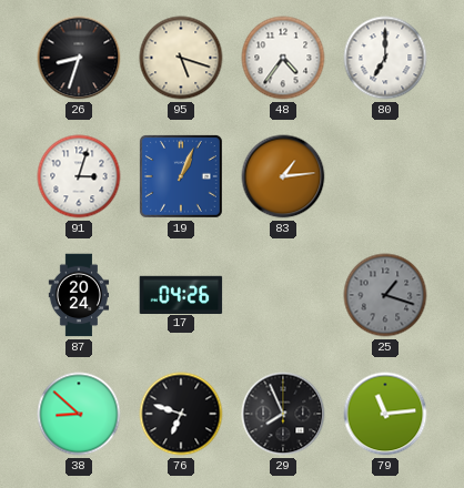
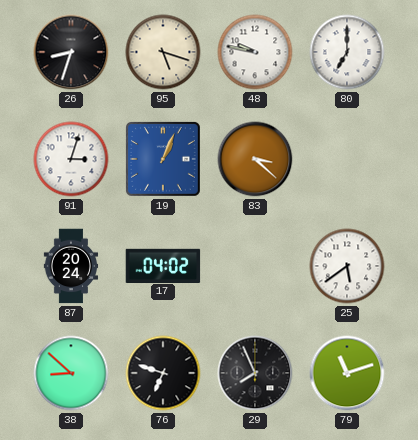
48: 4:36 -> 9:47 (255, 52)
83: 1:14 -> 3:22 (255, 159)
17: 04:26 -> 04:02 (163, 265)
25: 1:18 -> 5:39 (347, 266)
25 dial: grey -> white (347, 266)
79: 11:14 -> 11:12 (347, 373)
